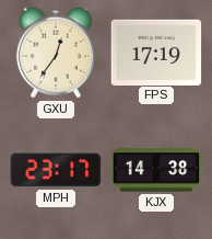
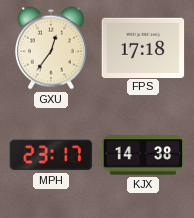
FPS: 17:19 -> 17:18 (143, 47)
